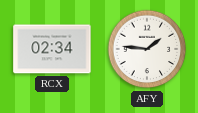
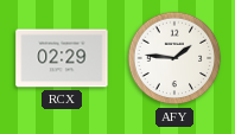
RCX: 02:34 -> 02:29 (62, 58)
